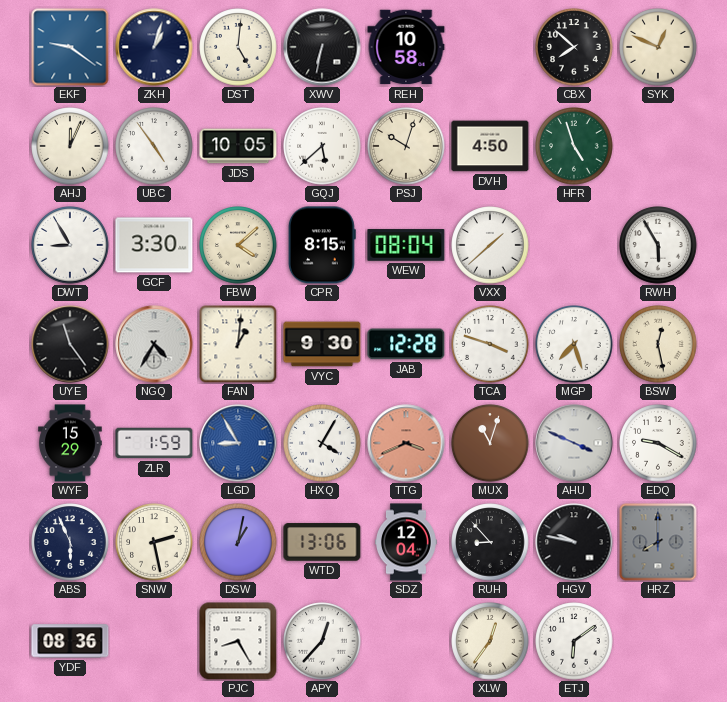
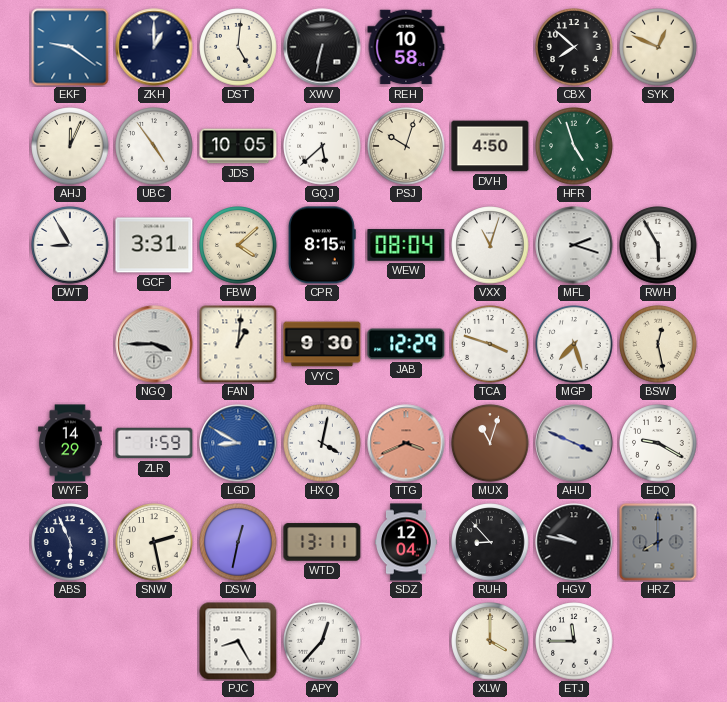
ZKH: 1:03 -> 1:00 (154, 47)
GCF: 3:30 -> 3:31 (154, 245)
VXX: 1:38 -> 11:03 (490, 245)
MFL: none -> 2:18 (574, 245)
UYE: 11:24 -> none (70, 344)
NGQ: 4:35 -> 3:45 (154, 344)
JAB: 12:28 -> 12:29 (406, 344)
WYF: 15:29 -> 14:29 (70, 443)
LGD: 8:55 -> 8:50 (238, 443)
HXQ: 4:05 -> 4:02 (322, 443)
DSW: 1:02 -> 12:32 (238, 542)
WTD: 13:06 -> 13:11 (322, 542)
YDF: 08:36 -> none (70, 641)
XLW: 12:36 -> 4:00 (490, 641)
ETJ: 6:09 -> 11:45 (574, 641)
